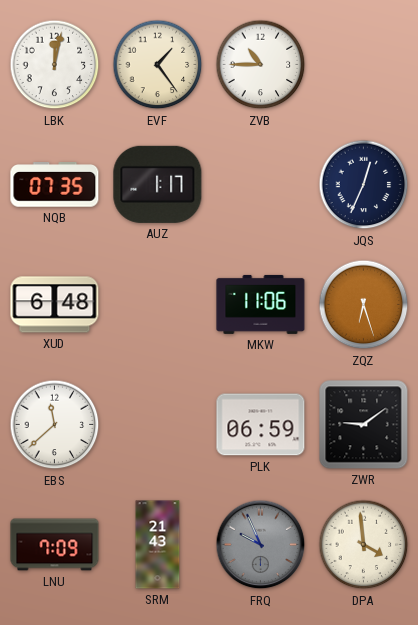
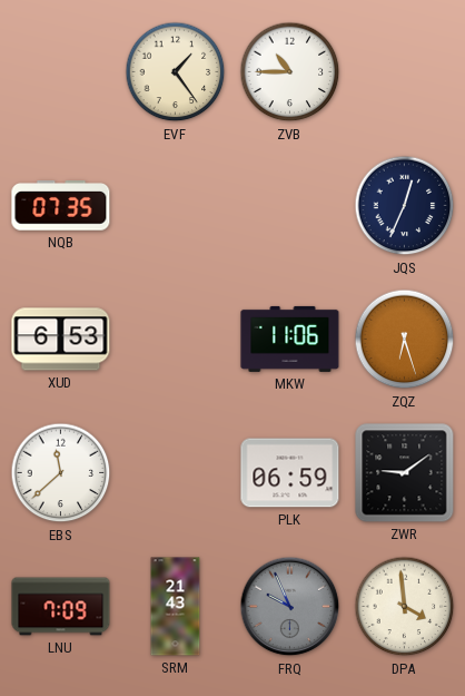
LBK: 12:02 -> none (55, 65)
AUZ: 1:17 -> none (158, 184)
XUD: 6:48 -> 6:53 (61, 340)
